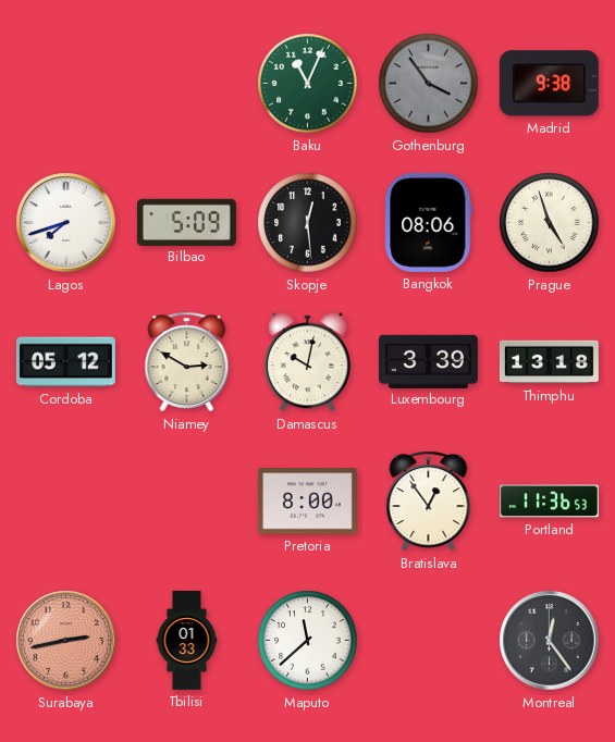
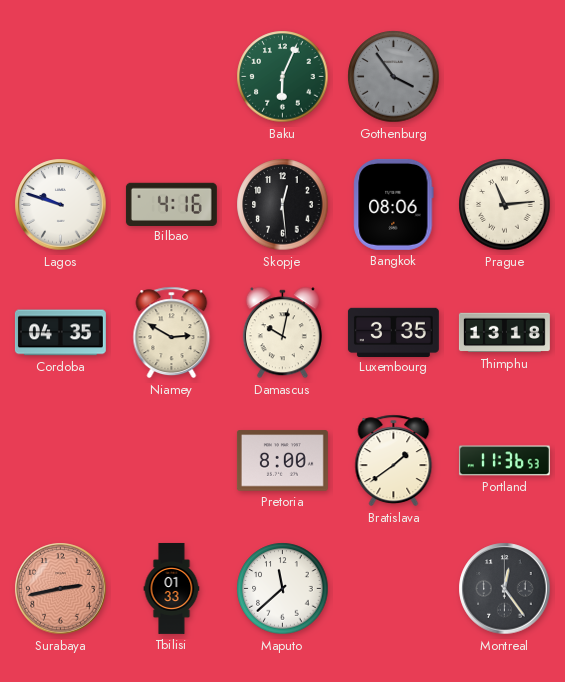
Baku: 11:04 -> 6:04 (283, 77)
Madrid: 9:38 -> none (549, 84)
Lagos: 7:42 -> 9:48 (61, 205)
Bilbao: 5:09 -> 4:16 (171, 204)
Prague: 4:57 -> 11:14 (505, 205)
Cordoba: 05:12 -> 04:35 (60, 333)
Luxembourg: 3:39 -> 3:35 (393, 332)
Bratislava: 12:54 -> 1:39 (394, 461)
